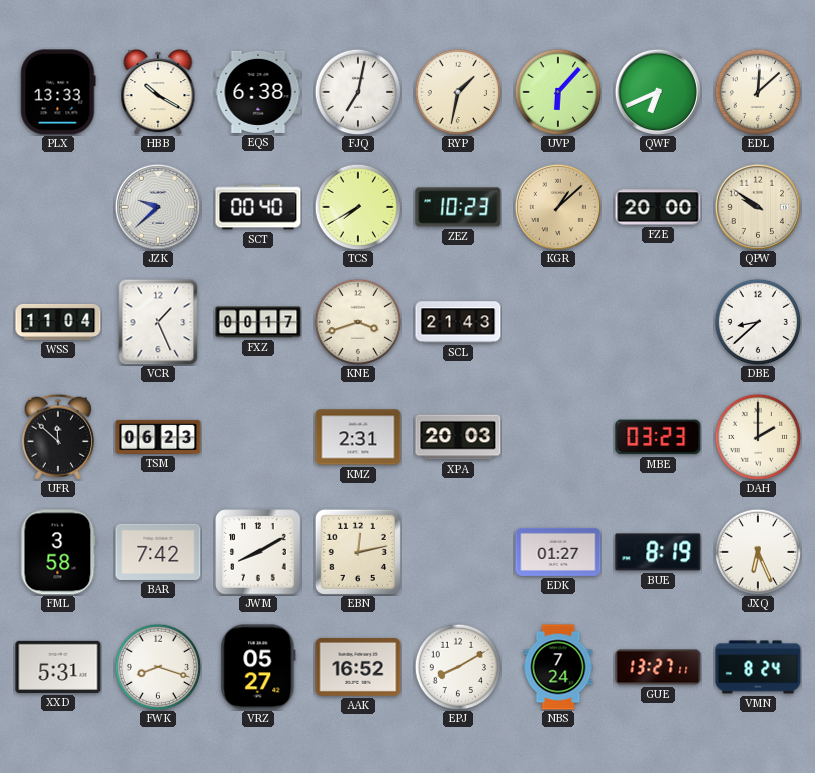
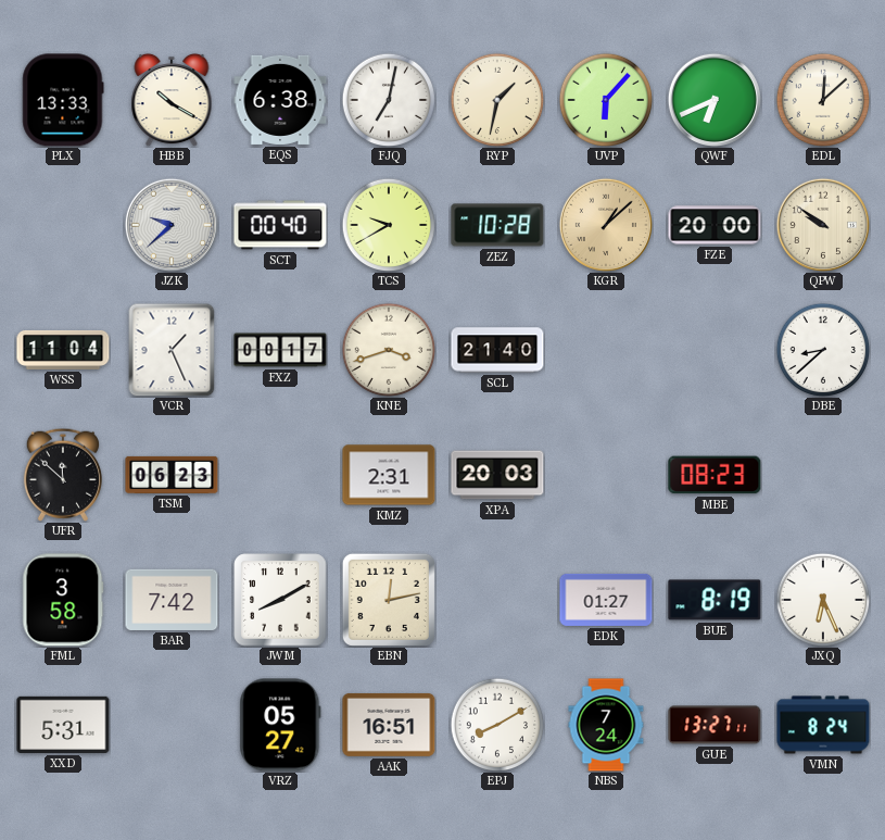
TCS: 7:40 -> 9:40 (389, 225)
ZEZ: 10:23 -> 10:28 (497, 225)
SCL: 21:43 -> 21:40 (497, 350)
MBE: 03:23 -> 08:23 (715, 475)
DAH: 2:00 -> none (758, 437)
FWK: 8:18 -> none (158, 667)
AAK: 16:52 -> 16:51 (389, 725)
